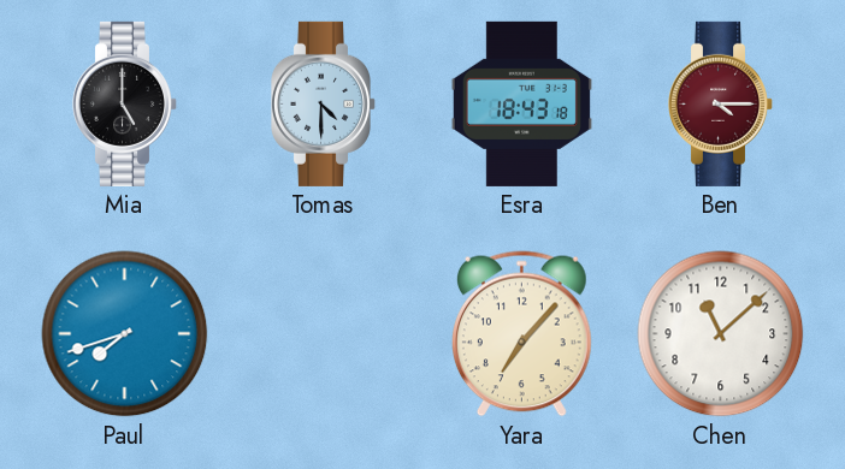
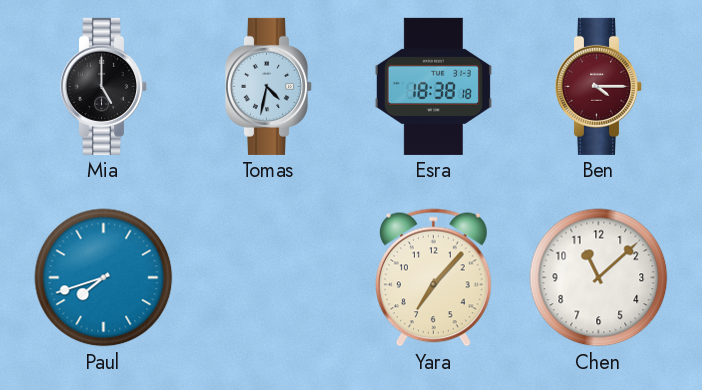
Tomas: 4:30 -> 4:32 (268, 86)
Esra: 18:43 -> 18:38 (433, 86)
